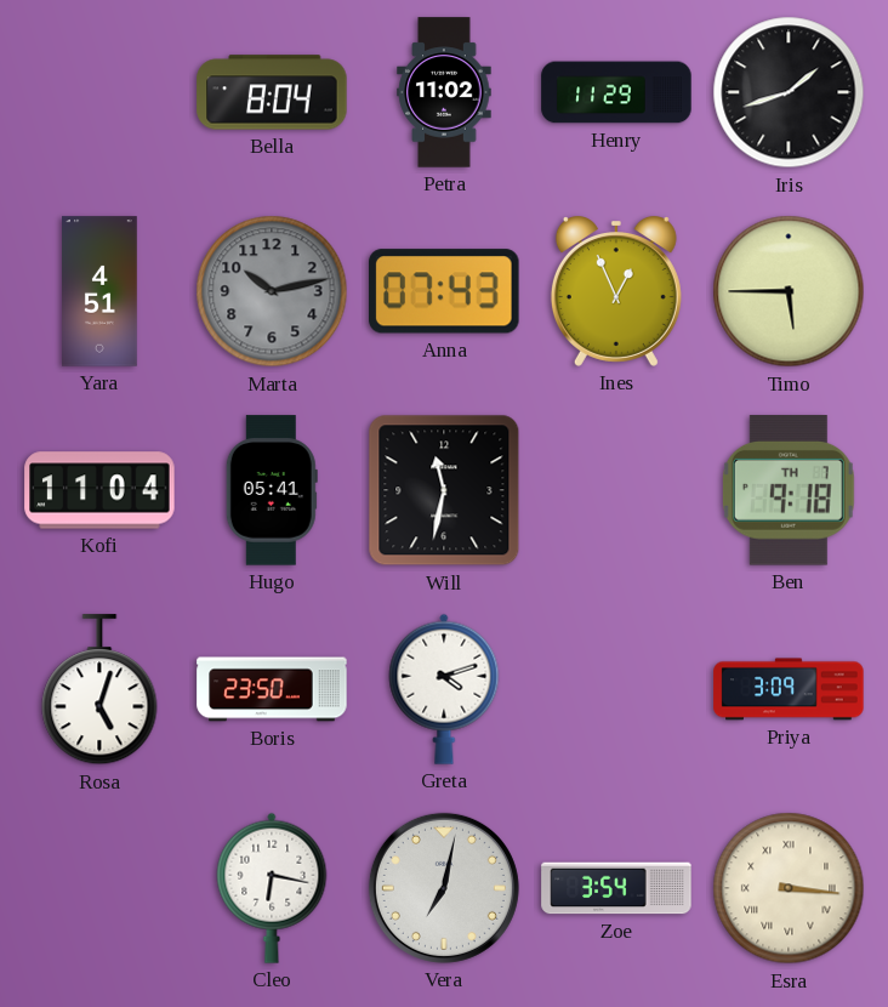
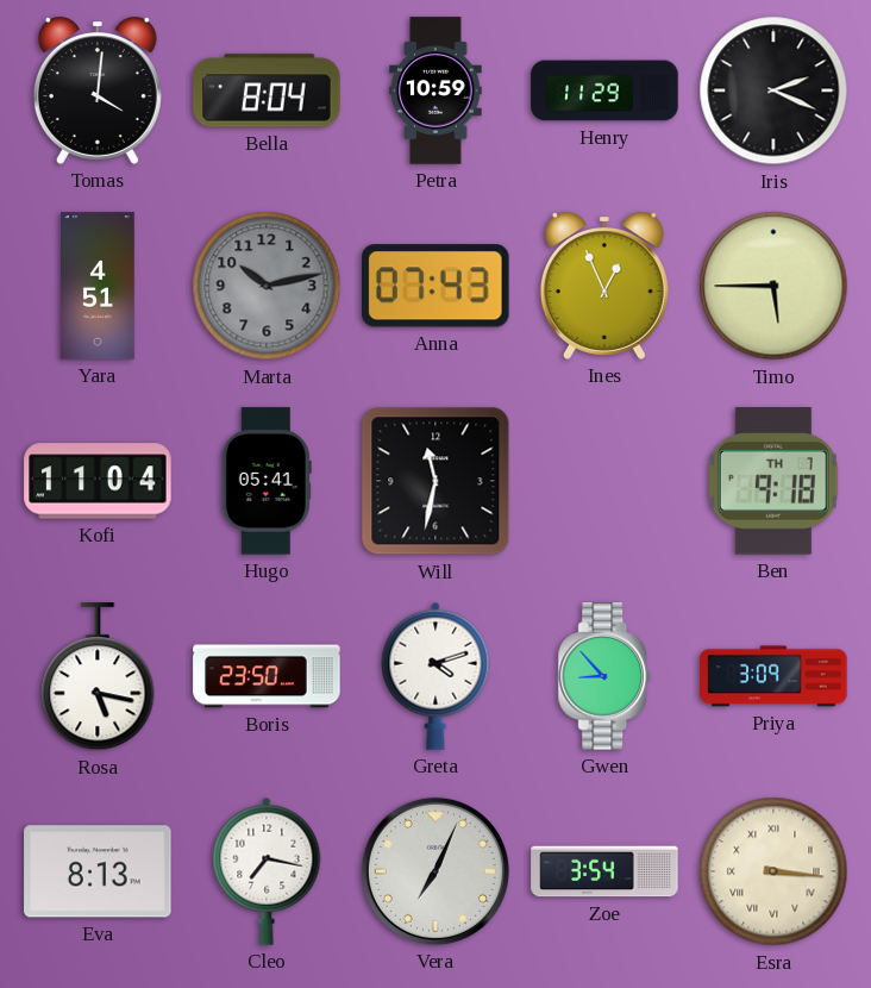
Tomas: none -> 4:01 (98, 92)
Petra: 11:02 -> 10:59 (435, 90)
Iris: 1:42 -> 2:19 (773, 90)
Rosa: 5:03 -> 5:17 (98, 677)
Gwen: none -> 8:53 (604, 676)
Eva: none -> 8:13 (98, 871)
Cleo: 6:17 -> 7:17 (267, 871)
Vera: 7:02 -> 7:04 (435, 871)
